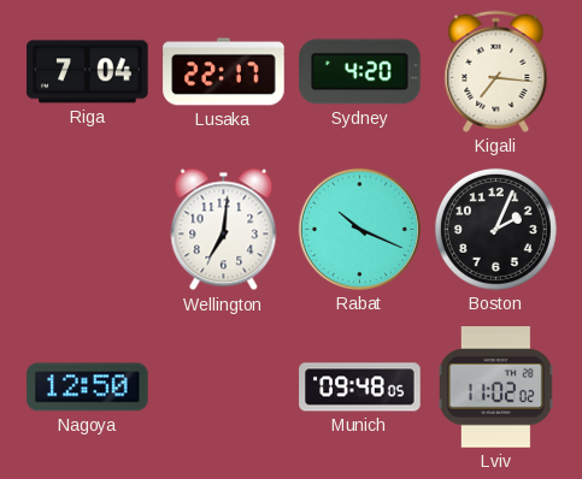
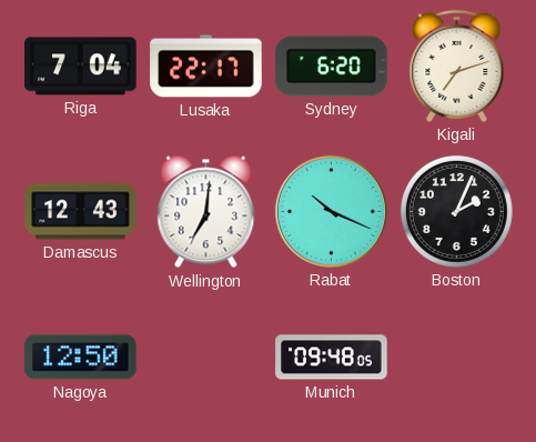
Sydney: 4:20 -> 6:20 (332, 67)
Kigali: 7:16 -> 7:12 (457, 66)
Damascus: none -> 12:43 (81, 212)
Lviv: 11:02 -> none (495, 388)
